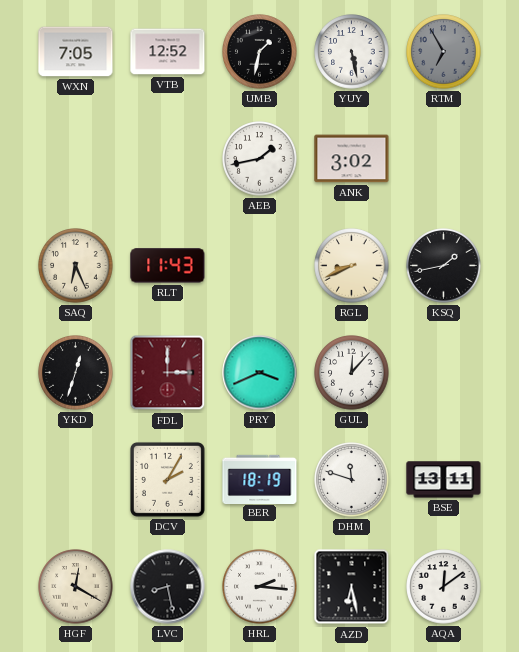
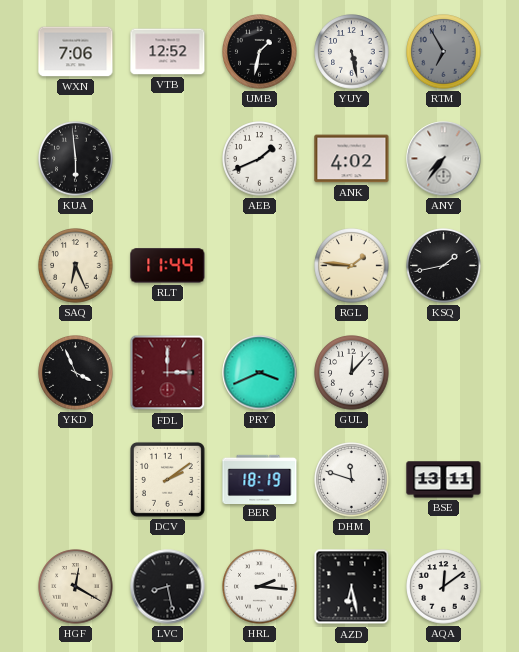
WXN: 7:05 -> 7:06 (76, 52)
KUA: none -> 5:59 (76, 159)
AEB: 1:43 -> 1:41 (260, 159)
ANK: 3:02 -> 4:02 (352, 159)
ANY: none -> 7:36 (444, 159)
RLT: 11:43 -> 11:44 (168, 266)
RGL: 8:41 -> 1:46 (352, 266)
YKD: 12:33 -> 3:56 (76, 373)
DCV: 2:05 -> 2:09 (167, 479)
